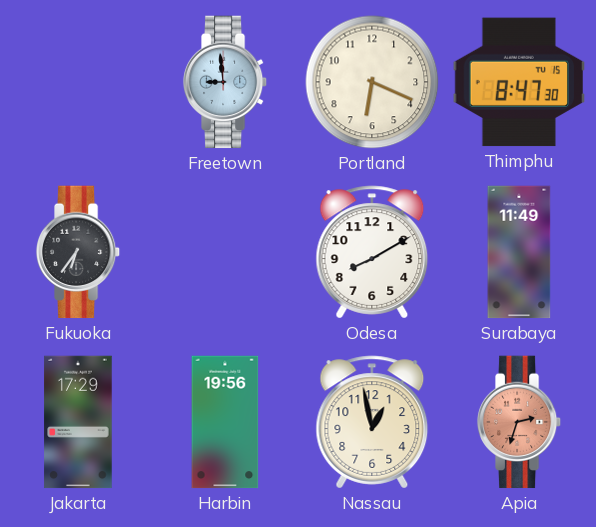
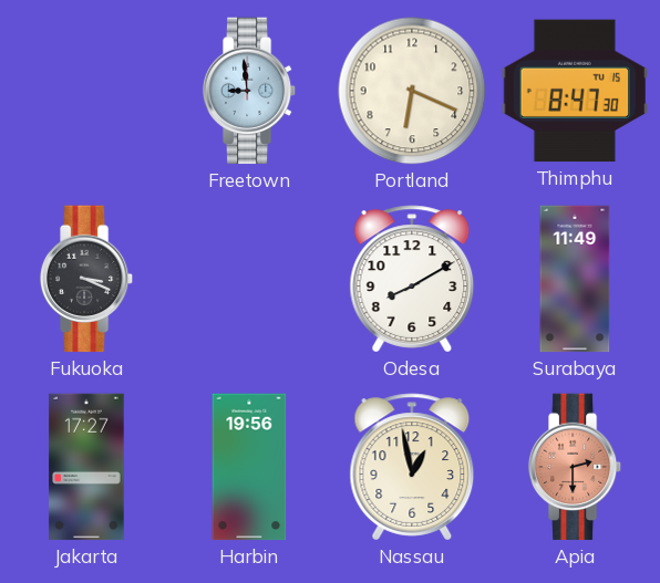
Fukuoka: 6:36 -> 3:19 (86, 279)
Jakarta: 17:29 -> 17:27 (86, 467)
Apia: 2:33 -> 2:30 (575, 467)
